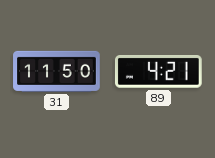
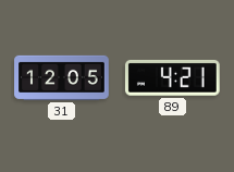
31: 11:50 -> 12:05 (62, 77)
